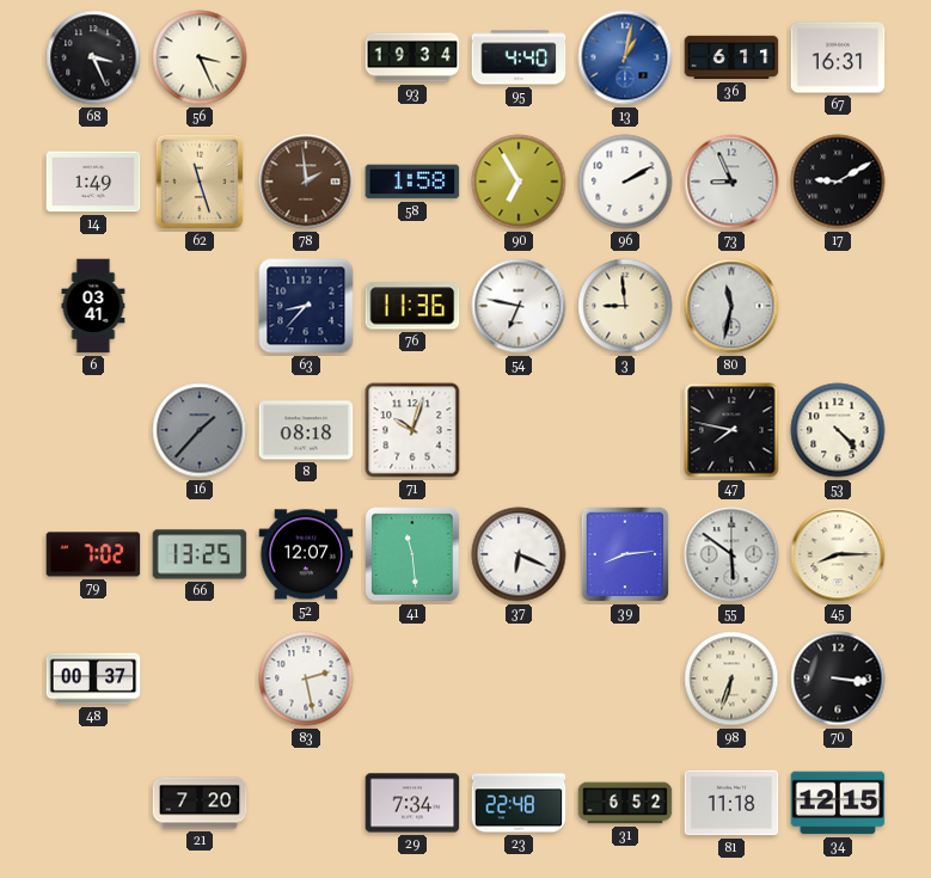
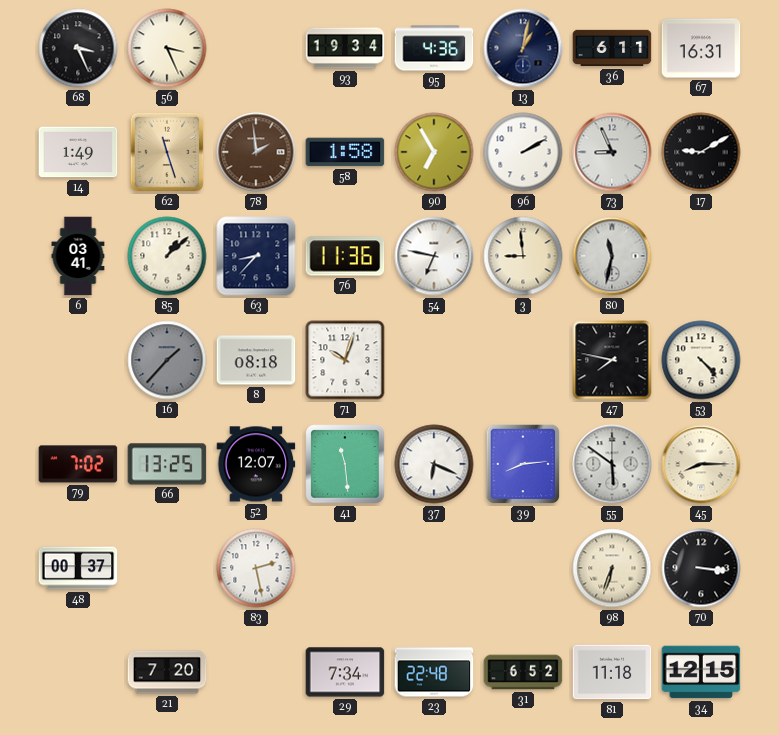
95: 4:40 -> 4:36 (434, 48)
13 dial: blue -> navy (523, 48)
85: none -> 1:08 (167, 256)
